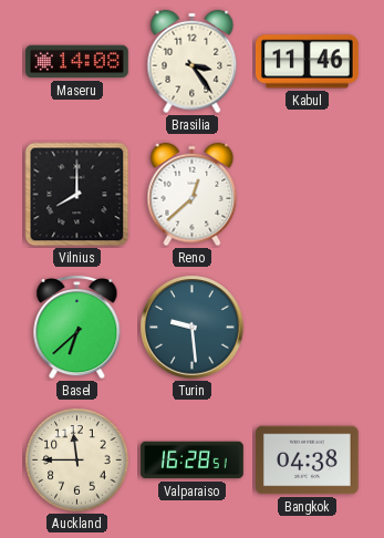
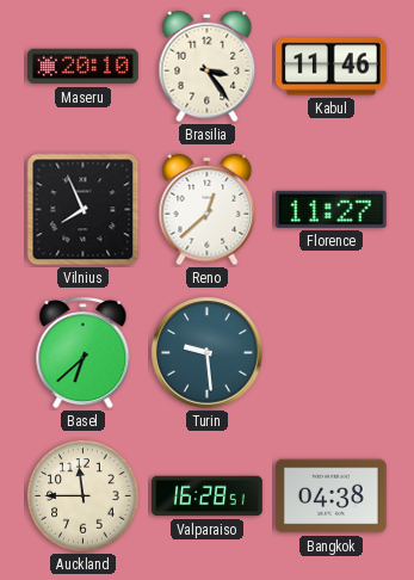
Maseru: 14:08 -> 20:10 (84, 67)
Vilnius: 8:00 -> 7:56 (84, 210)
Florence: none -> 11:27 (330, 209)
